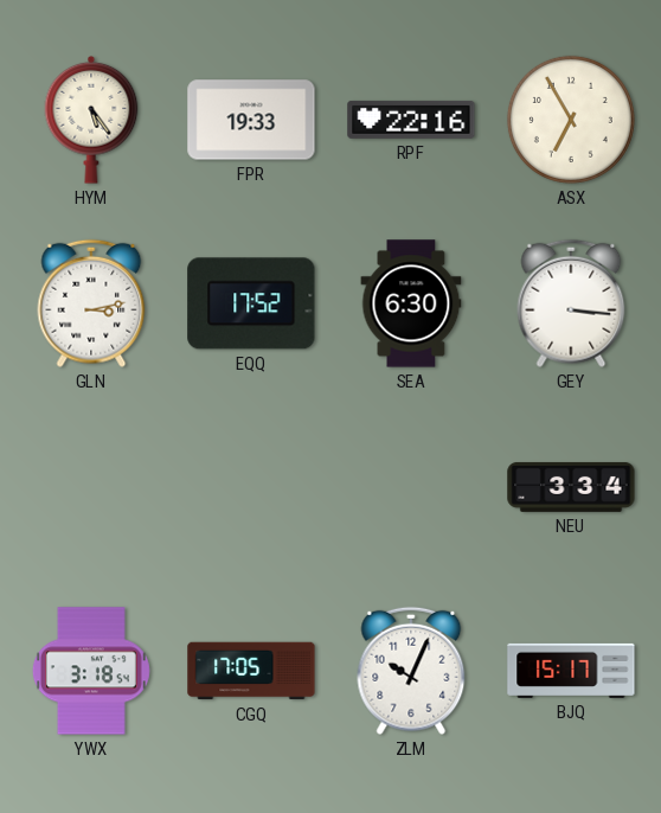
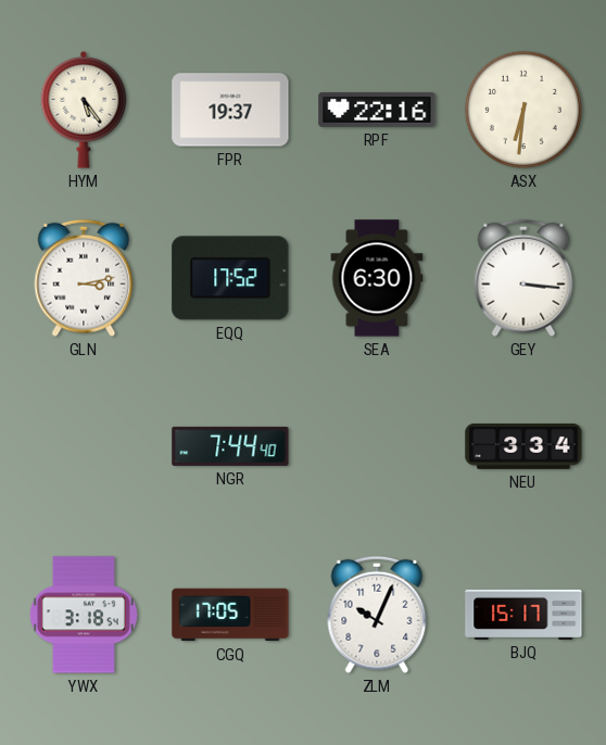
FPR: 19:33 -> 19:37 (230, 110)
ASX: 6:55 -> 6:31 (523, 110)
NGR: none -> 7:44 (230, 446)
